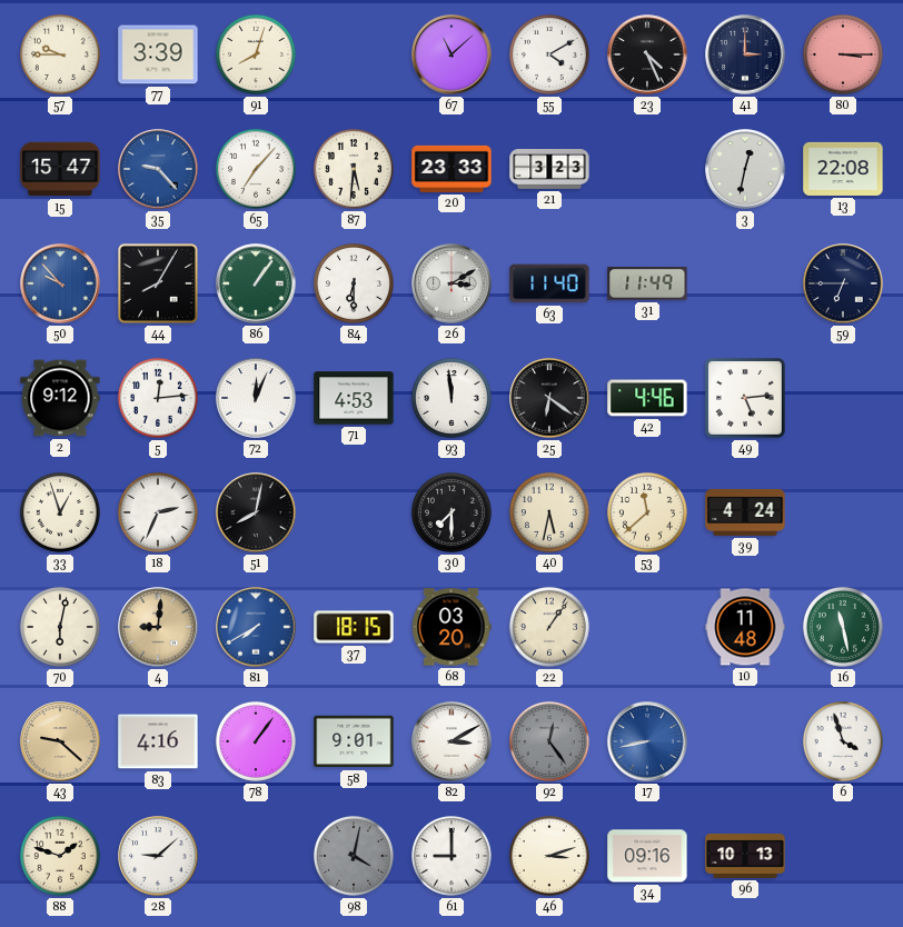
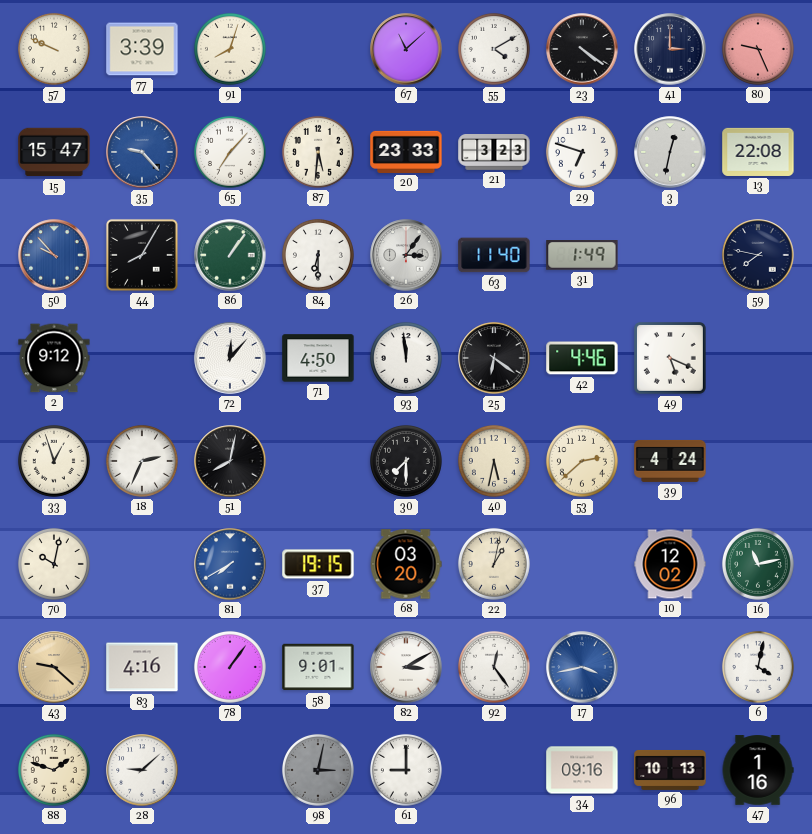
57: 9:45 -> 9:49 (54, 49)
23: 4:26 -> 4:21 (582, 49)
80: 3:15 -> 9:26 (758, 49)
29: none -> 6:48 (582, 152)
26: 3:10 -> 3:06 (406, 255)
31: 11:49 -> 1:49 (582, 256)
59: 6:45 -> 7:47 (758, 255)
5: 12:14 -> none (158, 398)
72: 12:04 -> 12:07 (230, 358)
71: 4:53 -> 4:50 (318, 358)
49: 5:14 -> 5:19 (671, 359)
53: 11:38 -> 2:38 (582, 461)
70: 6:02 -> 10:02 (54, 564)
4: 9:01 -> none (158, 627)
37: 18:15 -> 19:15 (318, 564)
22: 1:06 -> 1:02 (494, 564)
10: 11:48 -> 12:02 (670, 564)
16: 11:28 -> 11:13 (758, 564)
92 dial: grey -> white (494, 667)
17: 8:43 -> 3:43 (582, 667)
6: 3:57 -> 4:02 (758, 667)
98: 4:02 -> 3:02 (318, 770)
46: 3:12 -> none (549, 856)
47: none -> 1:16 (758, 770)
